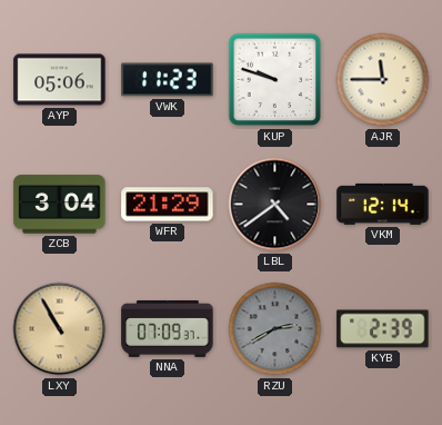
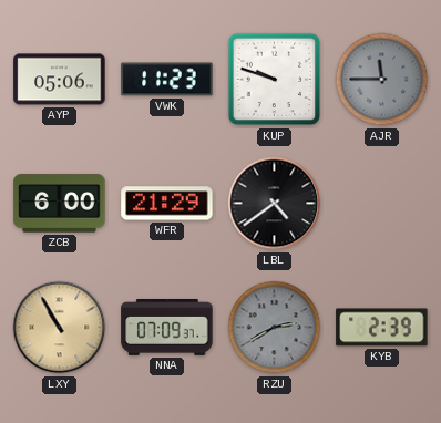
AJR dial: cream -> grey (382, 80)
ZCB: 3:04 -> 6:00 (60, 204)
VKM: 12:14 -> none (383, 204)
